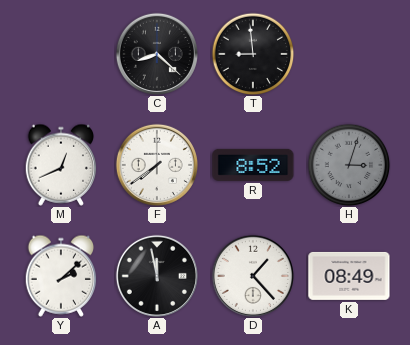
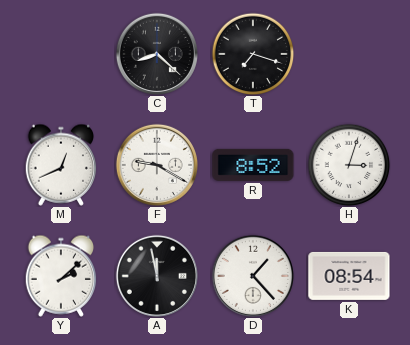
T: 8:59 -> 7:18 (253, 54)
F: 7:39 -> 9:20 (157, 165)
H dial: grey -> white (349, 165)
K: 08:49 -> 08:54 (349, 276)
